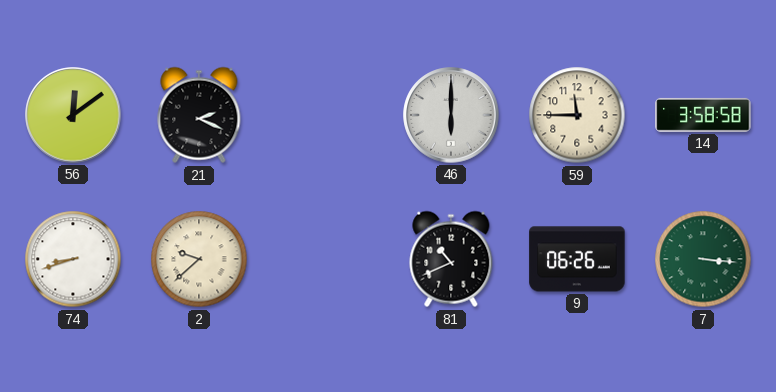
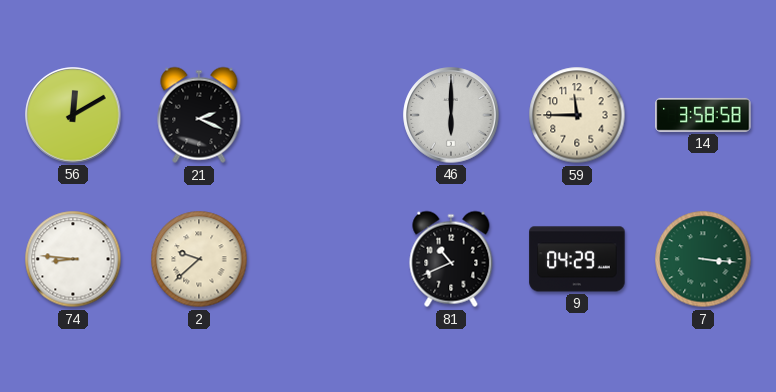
56: 12:09 -> 12:10 (73, 115)
74: 8:42 -> 8:46 (73, 259)
9: 06:26 -> 04:29 (577, 259)
